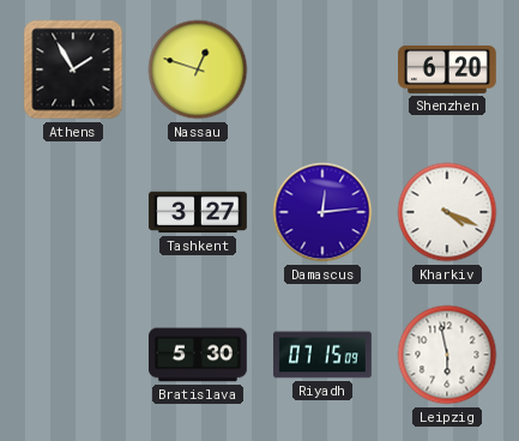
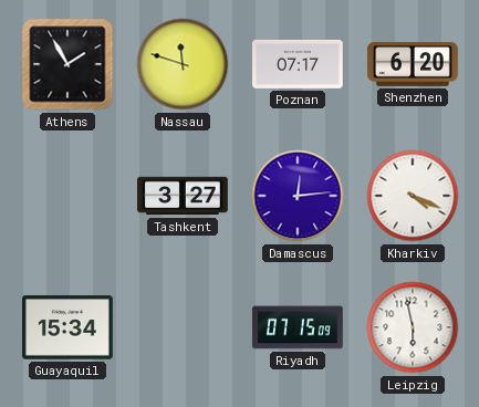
Nassau: 12:48 -> 11:48 (183, 64)
Poznan: none -> 07:17 (299, 64)
Guayaquil: none -> 15:34 (69, 327)
Bratislava: 5:30 -> none (199, 355)
